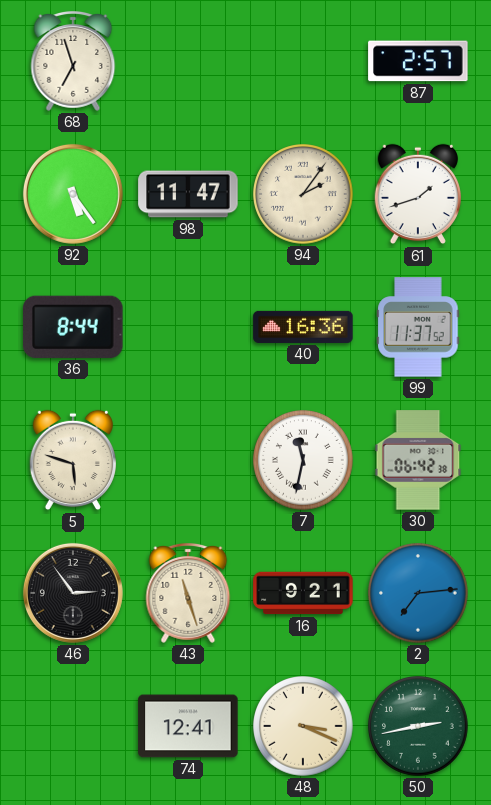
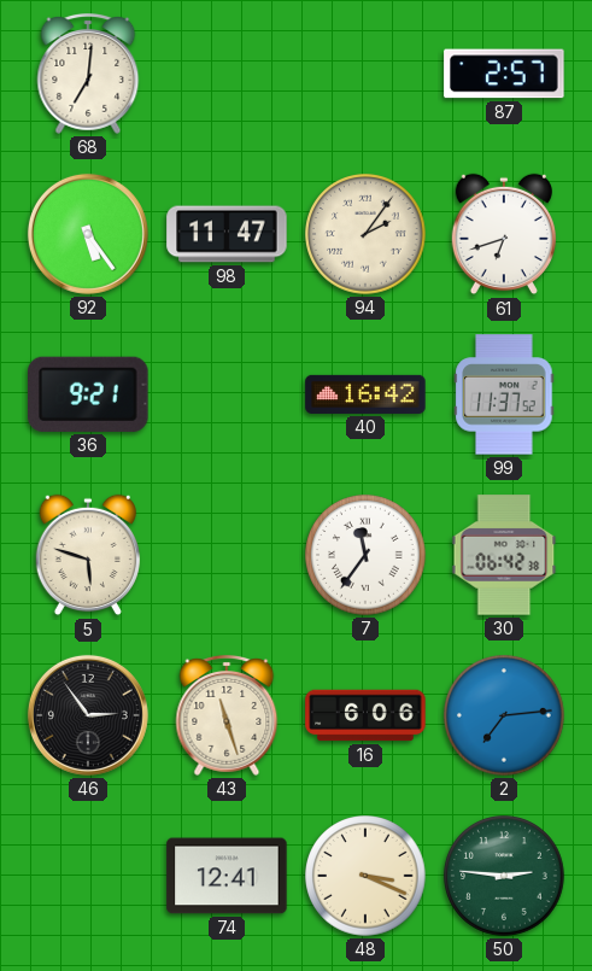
68: 6:57 -> 7:01 (88, 75)
61: 1:42 -> 6:42 (503, 234)
36: 8:44 -> 9:21 (88, 394)
40: 16:36 -> 16:42 (365, 394)
7: 11:32 -> 11:36 (365, 555)
16: 9:21 -> 6:06 (365, 715)
50: 2:43 -> 2:46 (504, 876)
